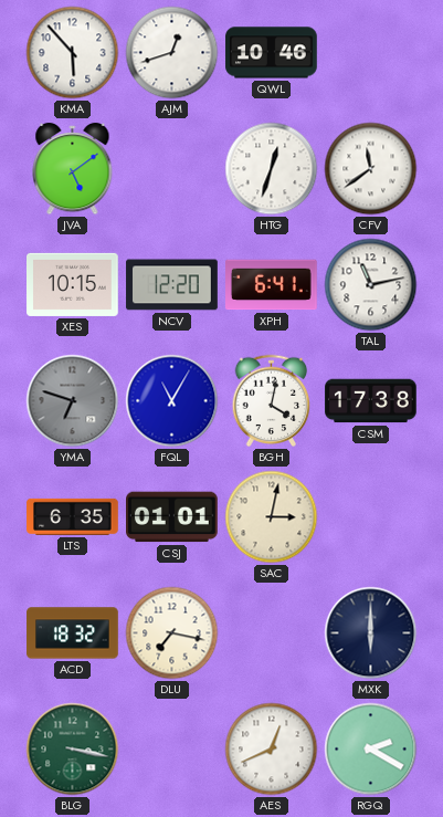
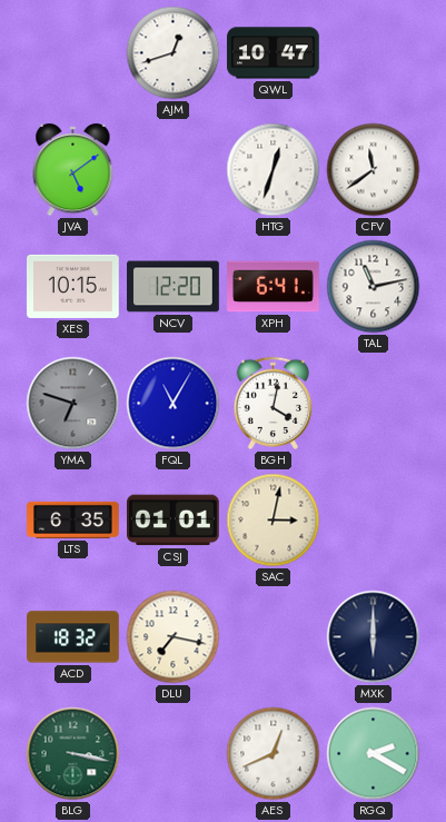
KMA: 5:53 -> none (73, 53)
QWL: 10:46 -> 10:47 (274, 53)
CSM: 17:38 -> none (371, 401)
